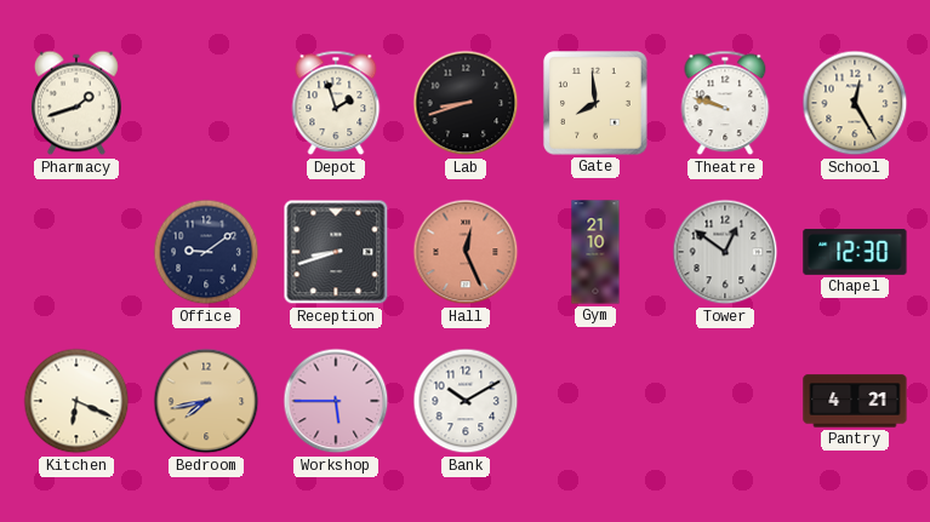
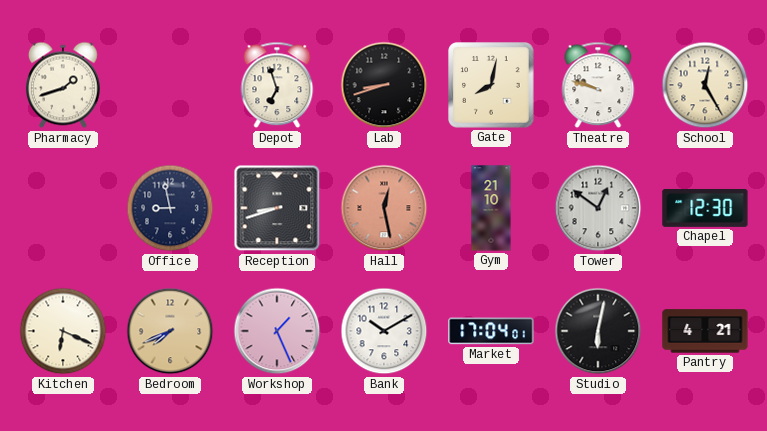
Depot: 1:57 -> 6:57 (277, 85)
Gate: 7:59 -> 8:02 (491, 85)
Office: 9:09 -> 8:58 (170, 208)
Hall: 12:26 -> 12:28 (384, 208)
Bedroom: 7:43 -> 7:41 (170, 331)
Workshop: 5:45 -> 1:26 (277, 331)
Market: none -> 17:04 (491, 331)
Studio: none -> 6:02 (598, 331)
